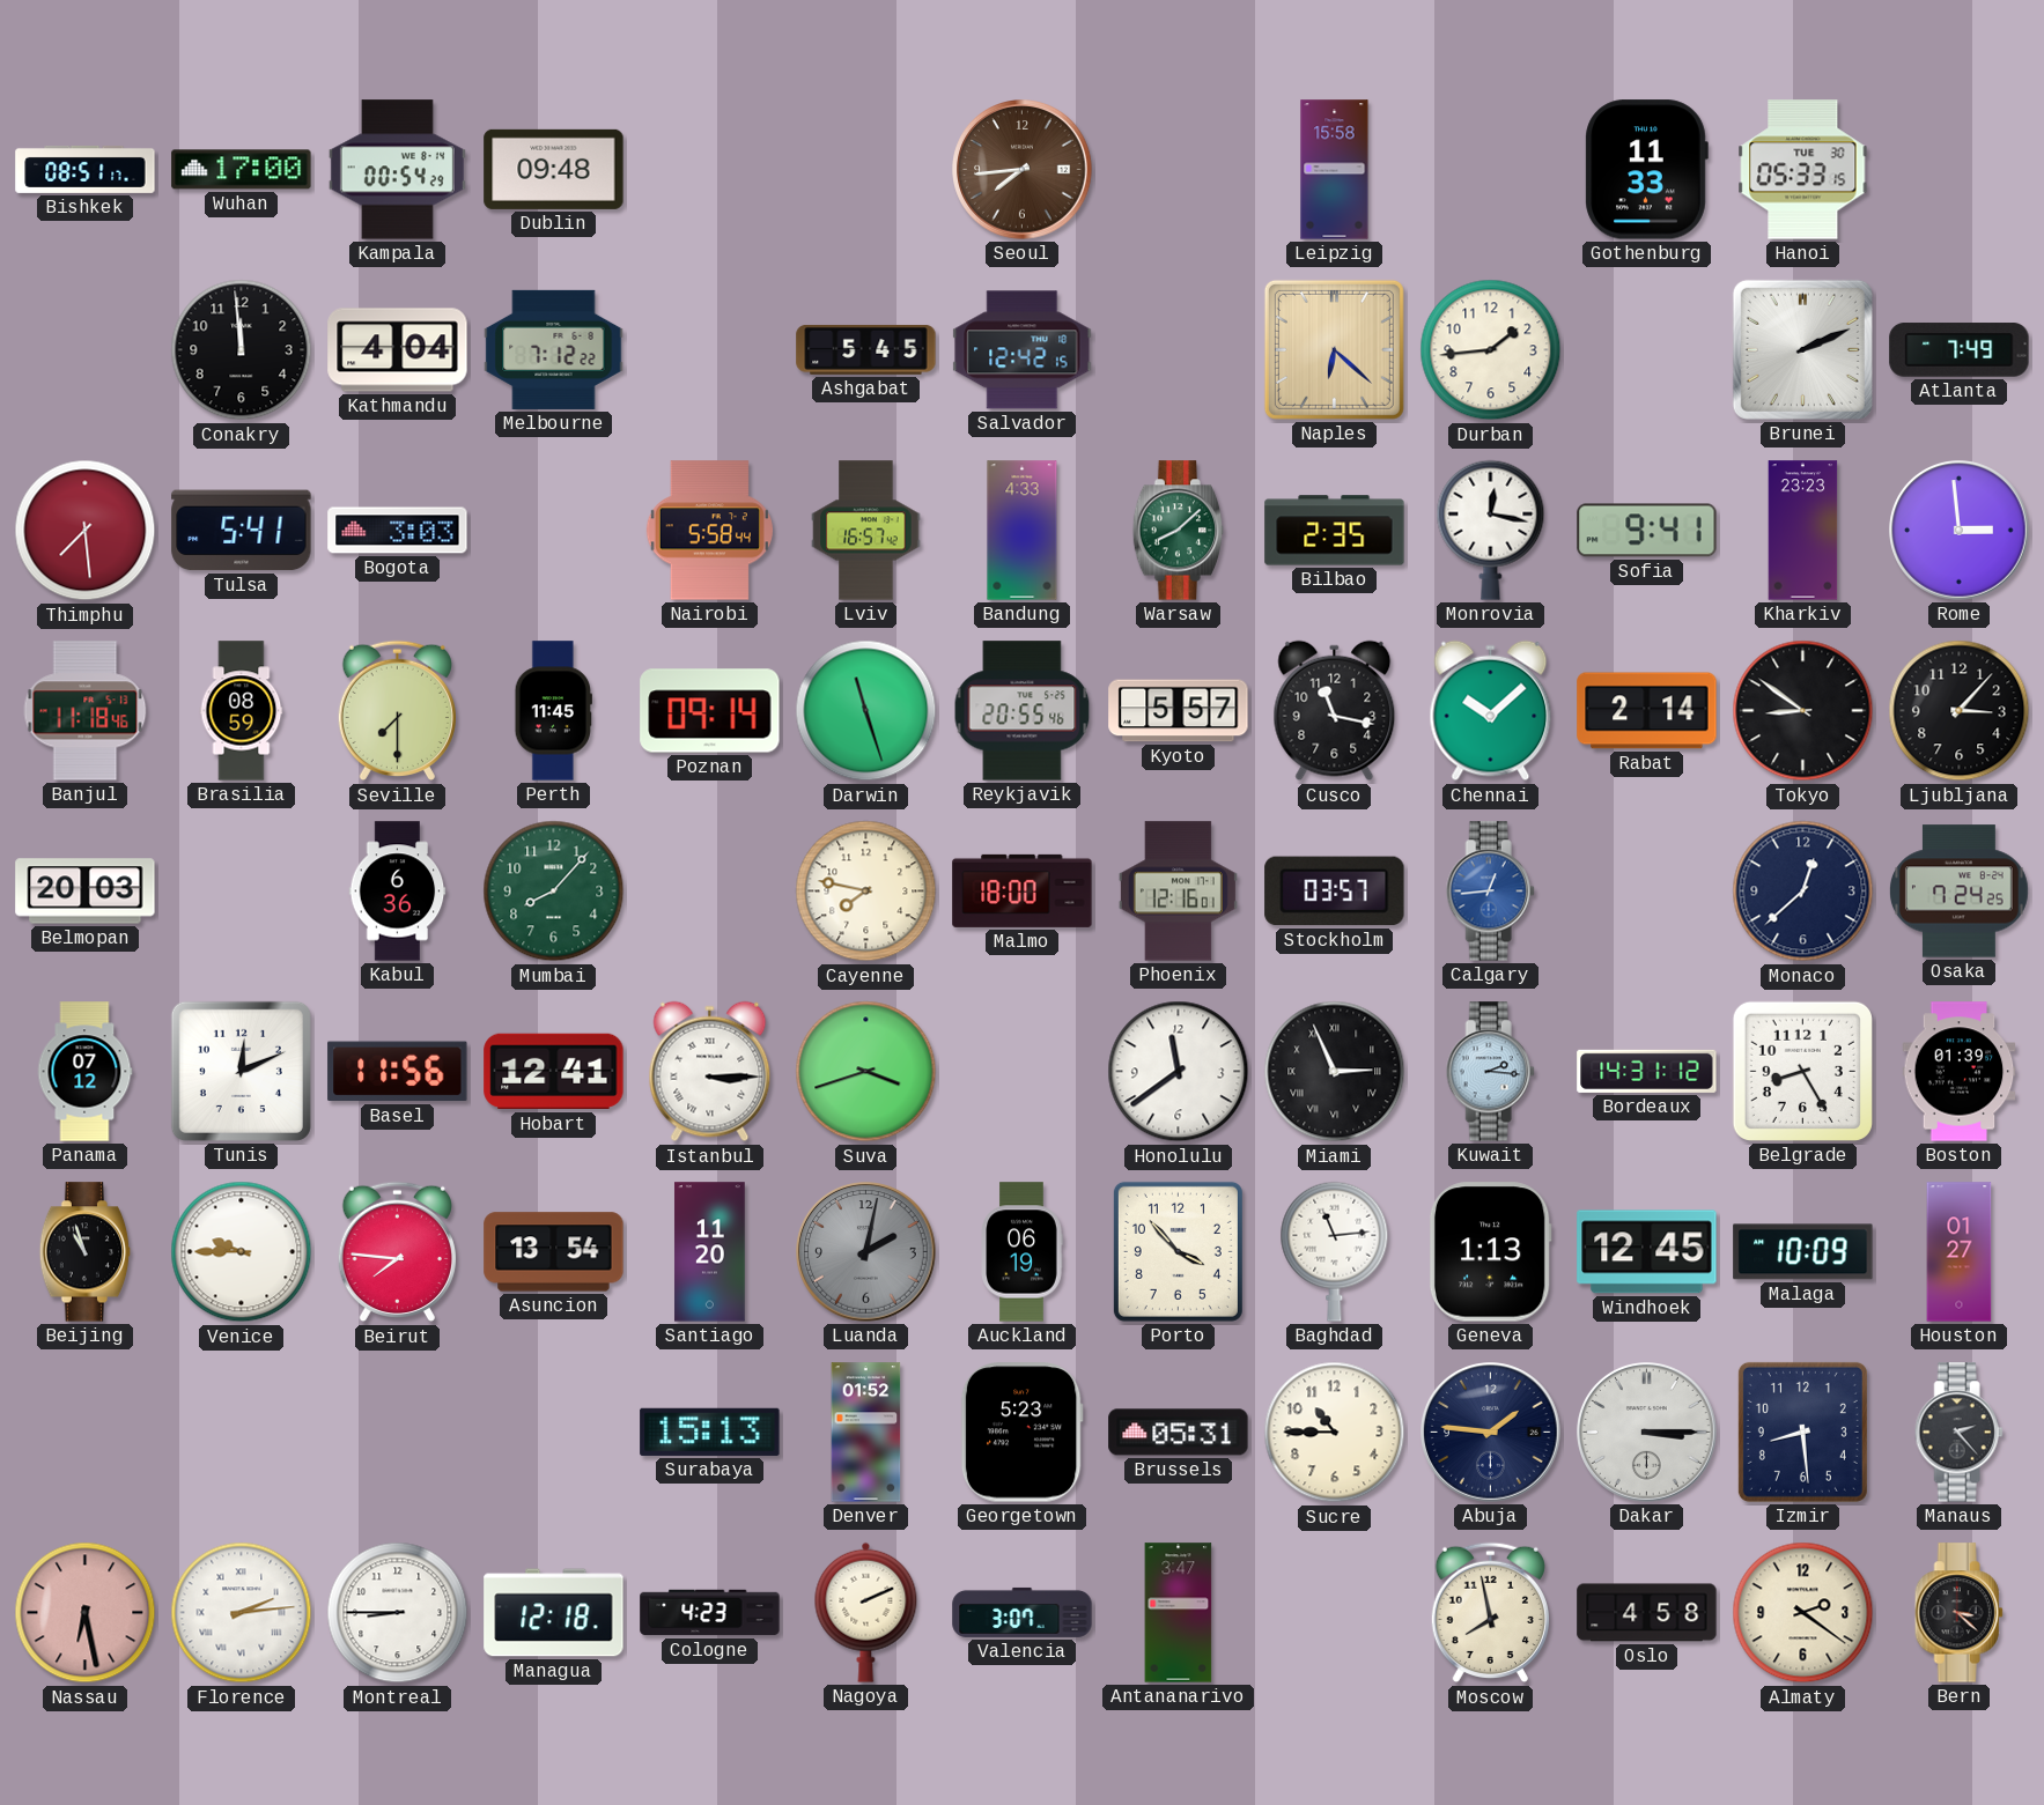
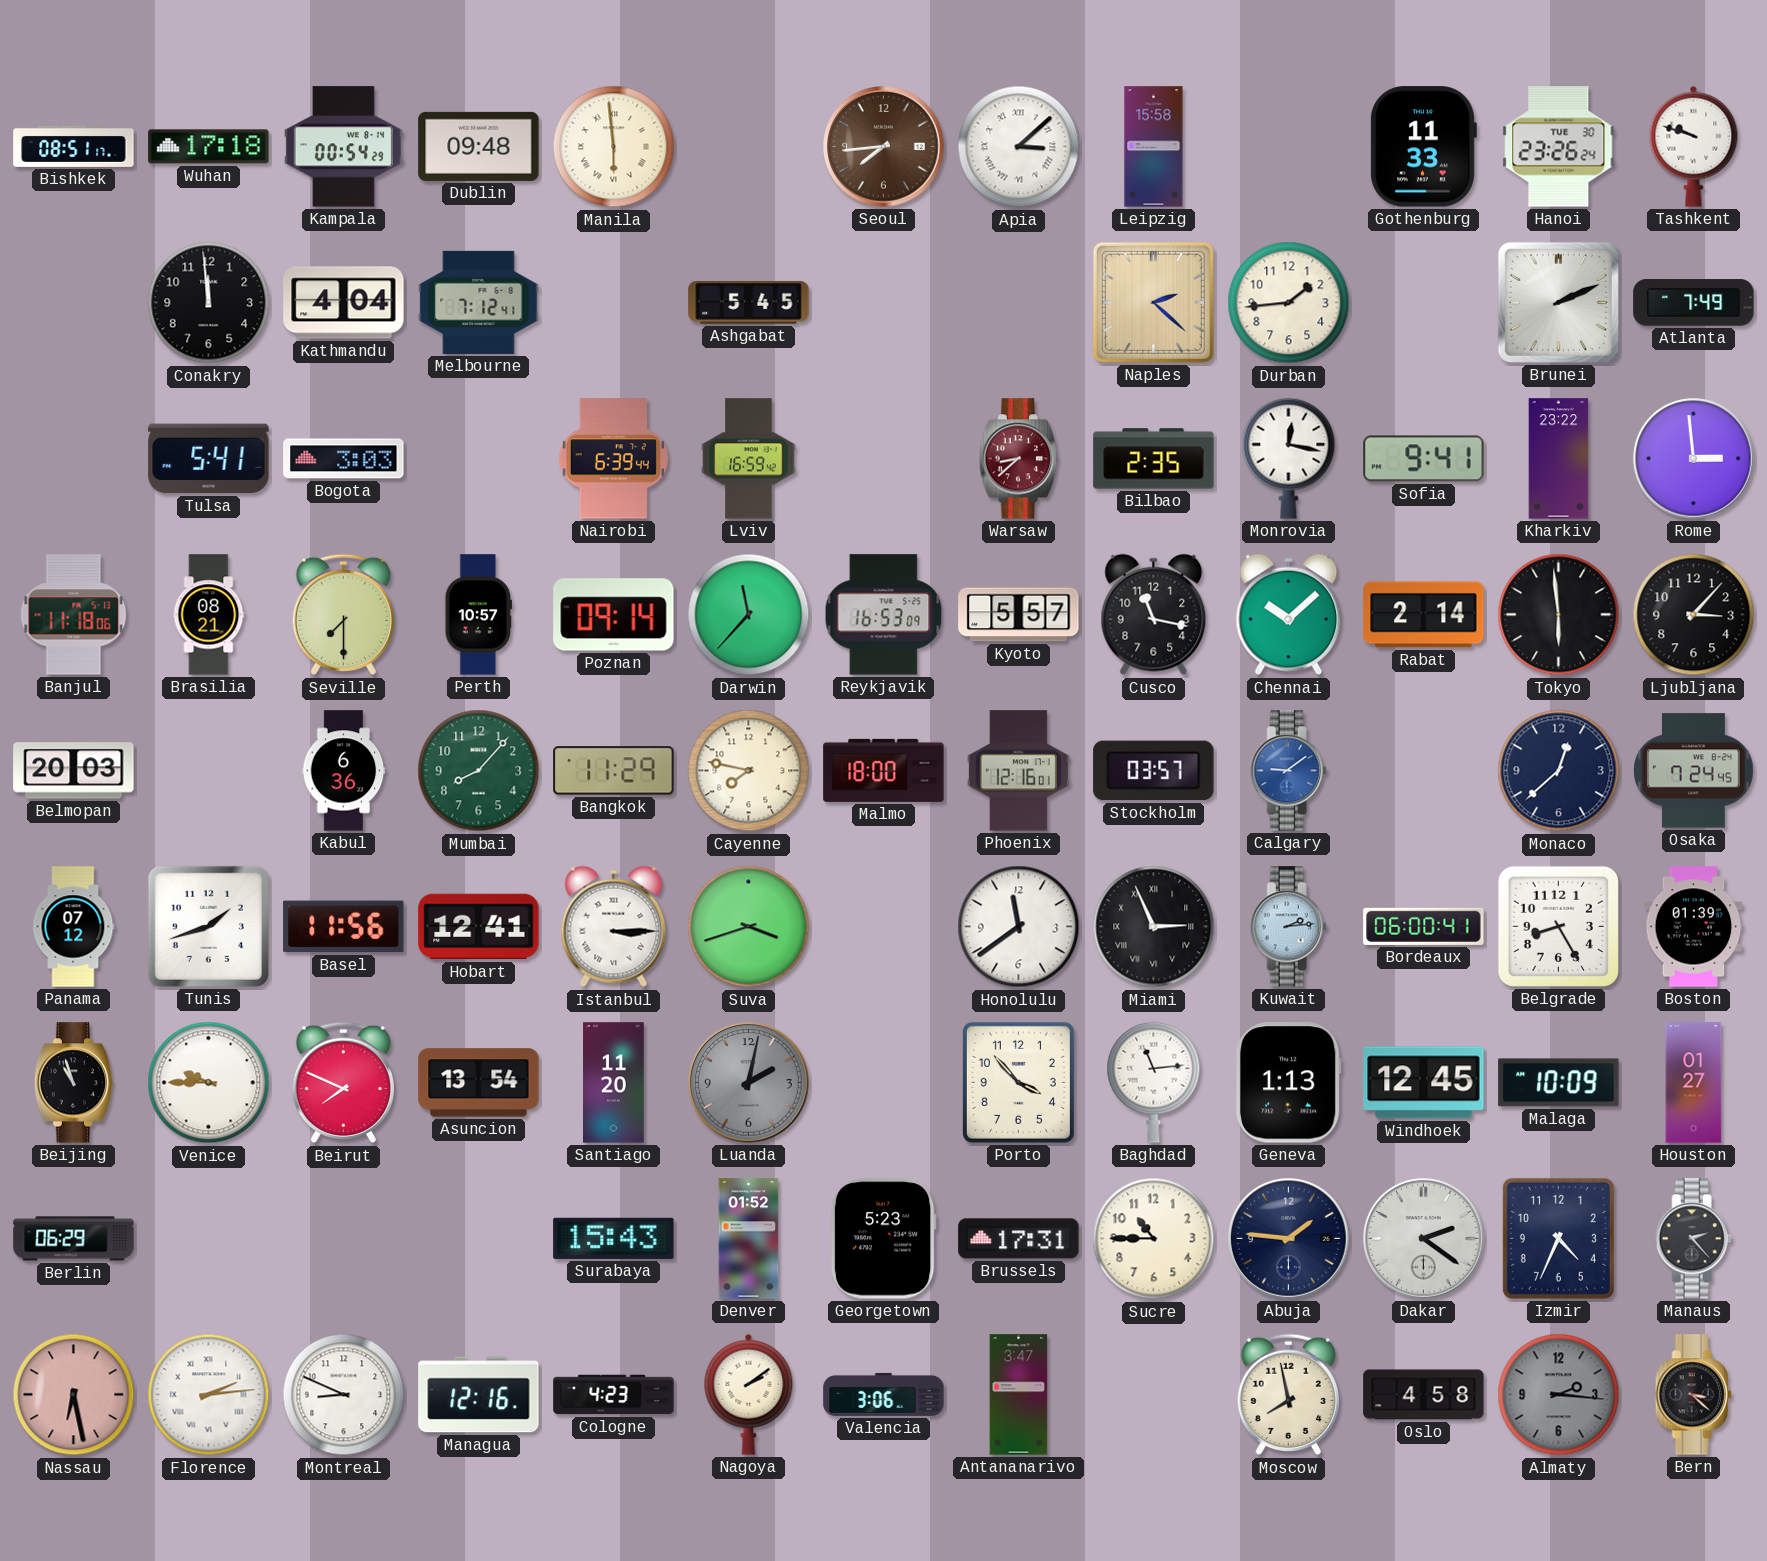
Wuhan: 17:00 -> 17:18 (209, 147)
Manila: none -> 5:59 (614, 147)
Apia: none -> 3:08 (1019, 147)
Hanoi: 05:33 -> 23:26 (1559, 147)
Tashkent: none -> 9:48 (1694, 146)
Melbourne: 7:12:22 -> 7:12:41 (479, 302)
Salvador: 12:42 -> none (1023, 350)
Naples: 6:22 -> 2:22 (1153, 302)
Thimphu: 7:29 -> none (86, 531)
Nairobi: 5:58 -> 6:39 (613, 459)
Lviv: 16:57 -> 16:59 (749, 459)
Bandung: 4:33 -> none (1023, 531)
Warsaw: 8:08 -> 8:38 (1019, 459)
Warsaw dial: green -> burgundy (1019, 459)
Kharkiv: 23:23 -> 23:22 (1559, 459)
Banjul: 11:18:46 -> 11:18:06 (74, 615)
Brasilia: 08:59 -> 08:21 (209, 615)
Perth: 11:45 -> 10:57 (478, 615)
Darwin: 11:27 -> 11:37 (749, 615)
Reykjavik: 20:55 -> 16:53 (884, 615)
Tokyo: 8:51 -> 5:59 (1559, 615)
Bangkok: none -> 11:29 (614, 771)
Calgary: 12:44 -> 9:09 (1288, 771)
Osaka: 7:24:25 -> 7:24:45 (1693, 771)
Tunis: 12:11 -> 1:42 (208, 926)
Kuwait: 2:16 -> 2:14 (1288, 927)
Bordeaux: 14:31 -> 06:00 (1424, 926)
Beirut: 7:46 -> 7:49 (343, 1083)
Auckland: 06:19 -> none (1021, 1252)
Berlin: none -> 06:29 (74, 1239)
Surabaya: 15:13 -> 15:43 (614, 1238)
Brussels: 05:31 -> 17:31 (1019, 1239)
Dakar: 3:15 -> 2:21 (1424, 1239)
Izmir: 8:29 -> 4:34 (1558, 1238)
Montreal: 8:45 -> 8:49 (344, 1395)
Managua: 12:18 -> 12:16 (479, 1395)
Nagoya: 2:11 -> 2:09 (749, 1394)
Valencia: 3:07 -> 3:06 (884, 1394)
Almaty: 2:21 -> 2:16 (1559, 1395)
Almaty dial: cream -> grey (1559, 1395)
